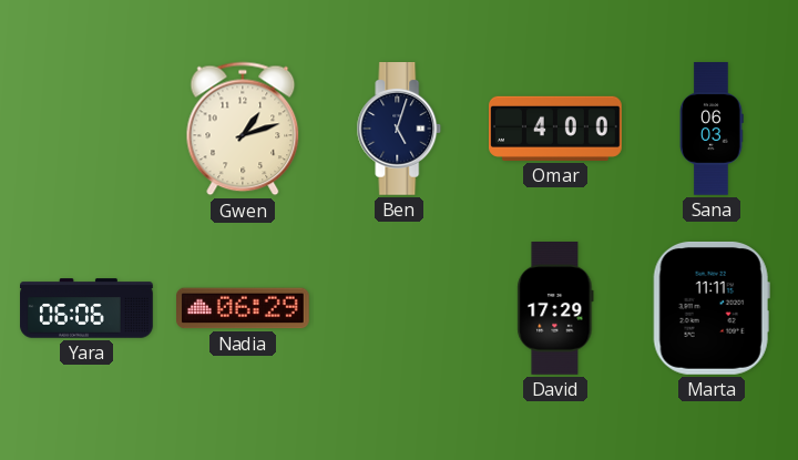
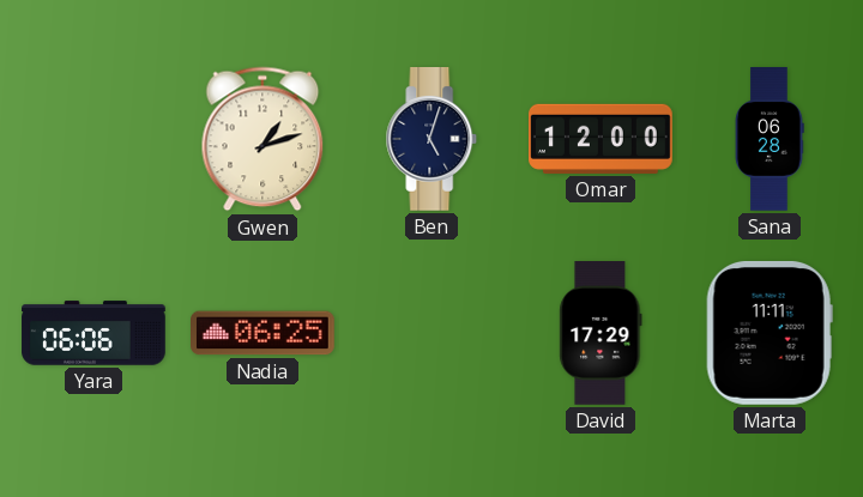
Omar: 4:00 -> 12:00 (602, 139)
Sana: 06:03 -> 06:28 (770, 139)
Nadia: 06:29 -> 06:25 (264, 333)
